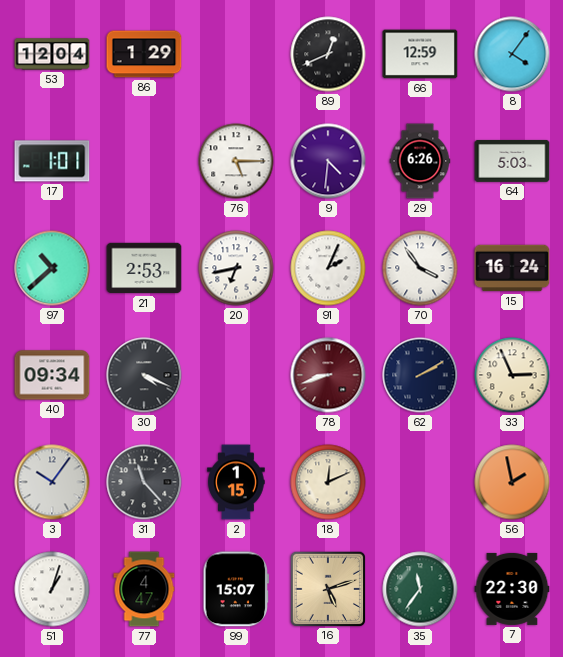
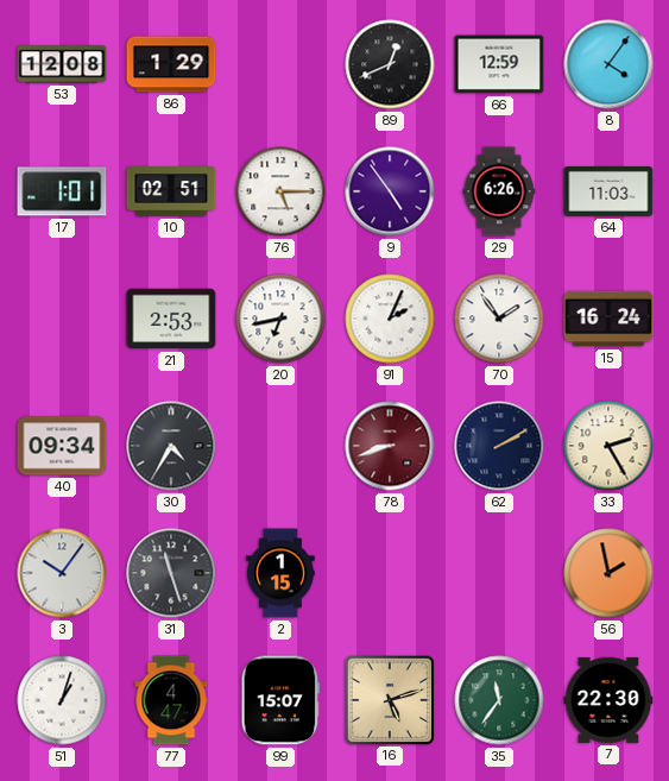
53: 12:04 -> 12:08 (62, 64)
10: none -> 02:51 (171, 191)
9: 4:31 -> 4:54 (390, 191)
64: 5:03 -> 11:03 (608, 191)
97: 10:38 -> none (52, 268)
70: 3:54 -> 1:54 (499, 319)
30: 4:19 -> 4:35 (171, 446)
33: 2:56 -> 2:25 (608, 446)
31: 11:23 -> 11:27 (171, 573)
18: 12:11 -> none (328, 482)
